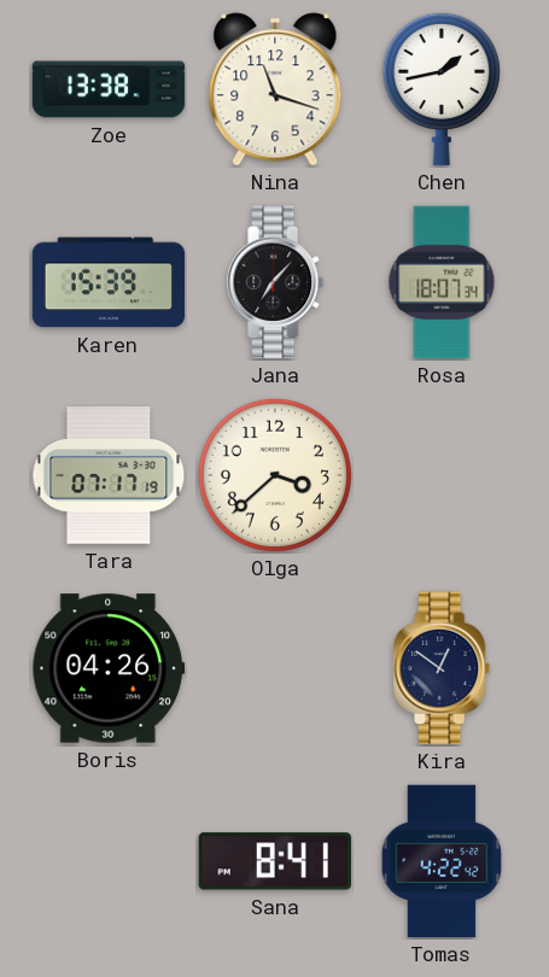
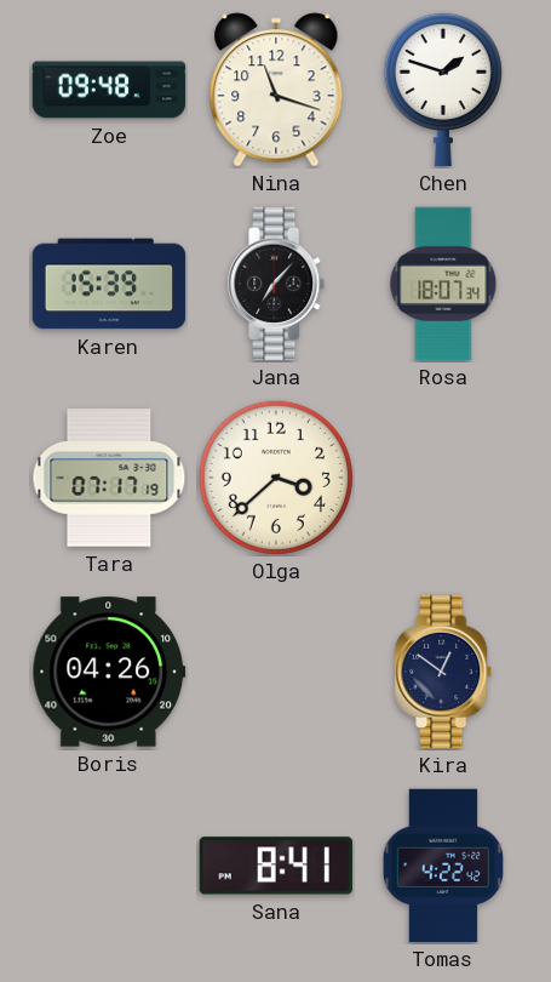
Zoe: 13:38 -> 09:48 (109, 90)
Chen: 1:43 -> 1:48 (443, 90)
